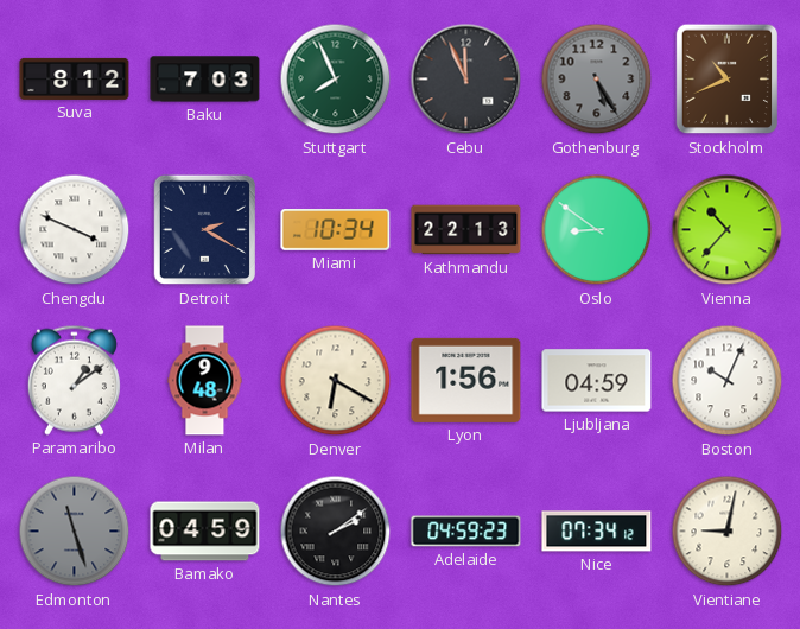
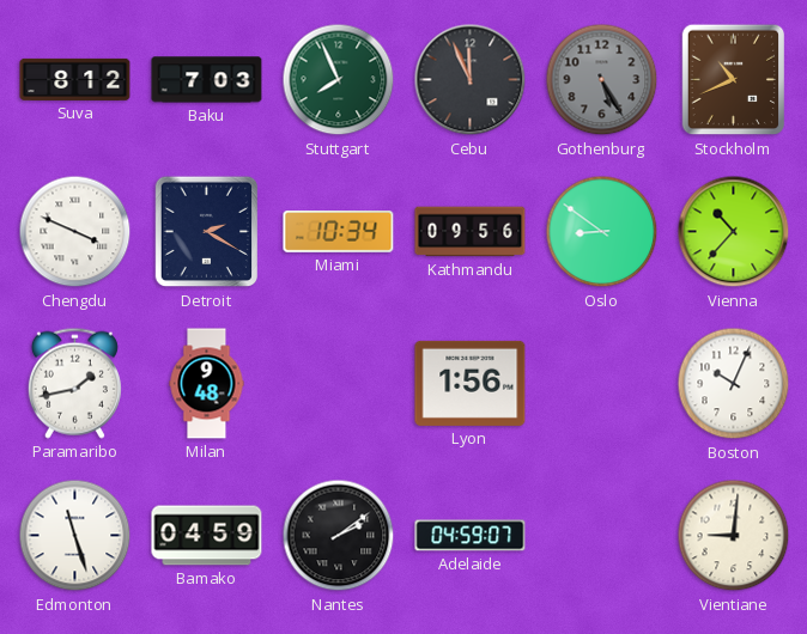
Kathmandu: 22:13 -> 09:56 (471, 232)
Paramaribo: 1:09 -> 1:43 (74, 383)
Denver: 6:20 -> none (336, 381)
Ljubljana: 04:59 -> none (597, 381)
Edmonton dial: grey -> white (75, 536)
Adelaide: 04:59:23 -> 04:59:07 (471, 536)
Nice: 07:34 -> none (597, 532)
Vientiane: 9:02 -> 9:01 (734, 536)
